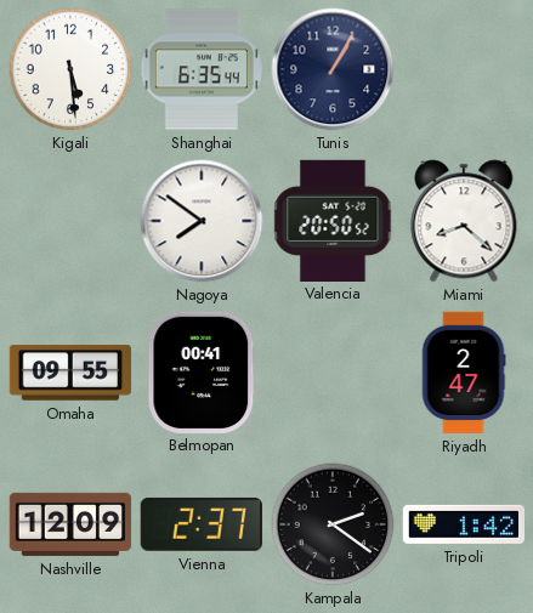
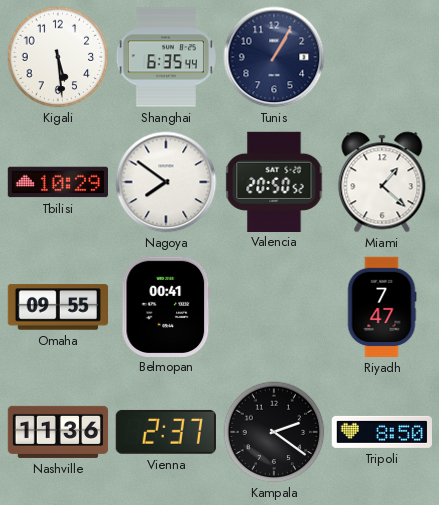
Tbilisi: none -> 10:29 (58, 182)
Miami: 8:22 -> 1:22 (382, 182)
Riyadh: 2:47 -> 7:47 (382, 307)
Nashville: 12:09 -> 11:36 (58, 432)
Tripoli: 1:42 -> 8:50 (381, 432)
